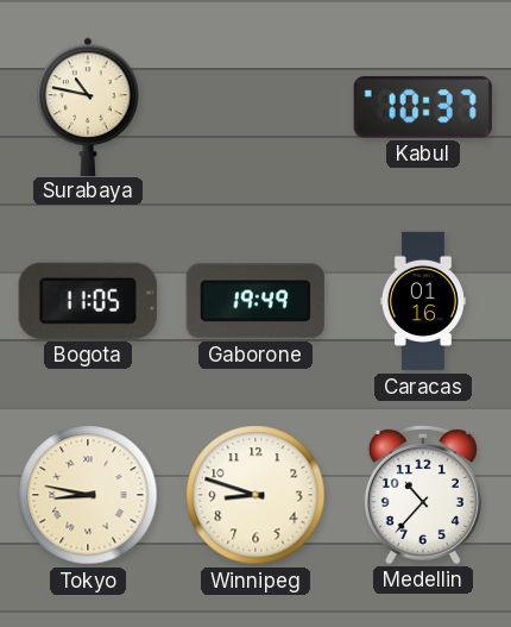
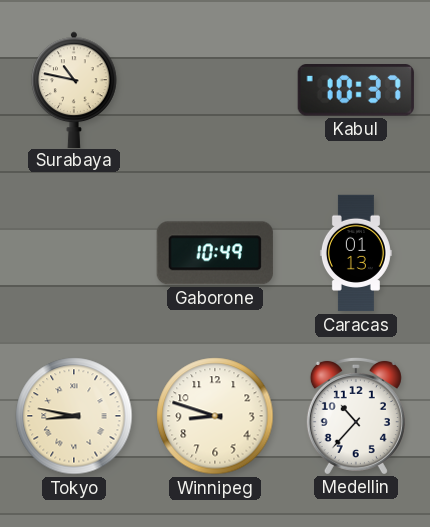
Bogota: 11:05 -> none (88, 301)
Gaborone: 19:49 -> 10:49 (215, 253)
Caracas: 01:16 -> 01:13 (356, 253)
